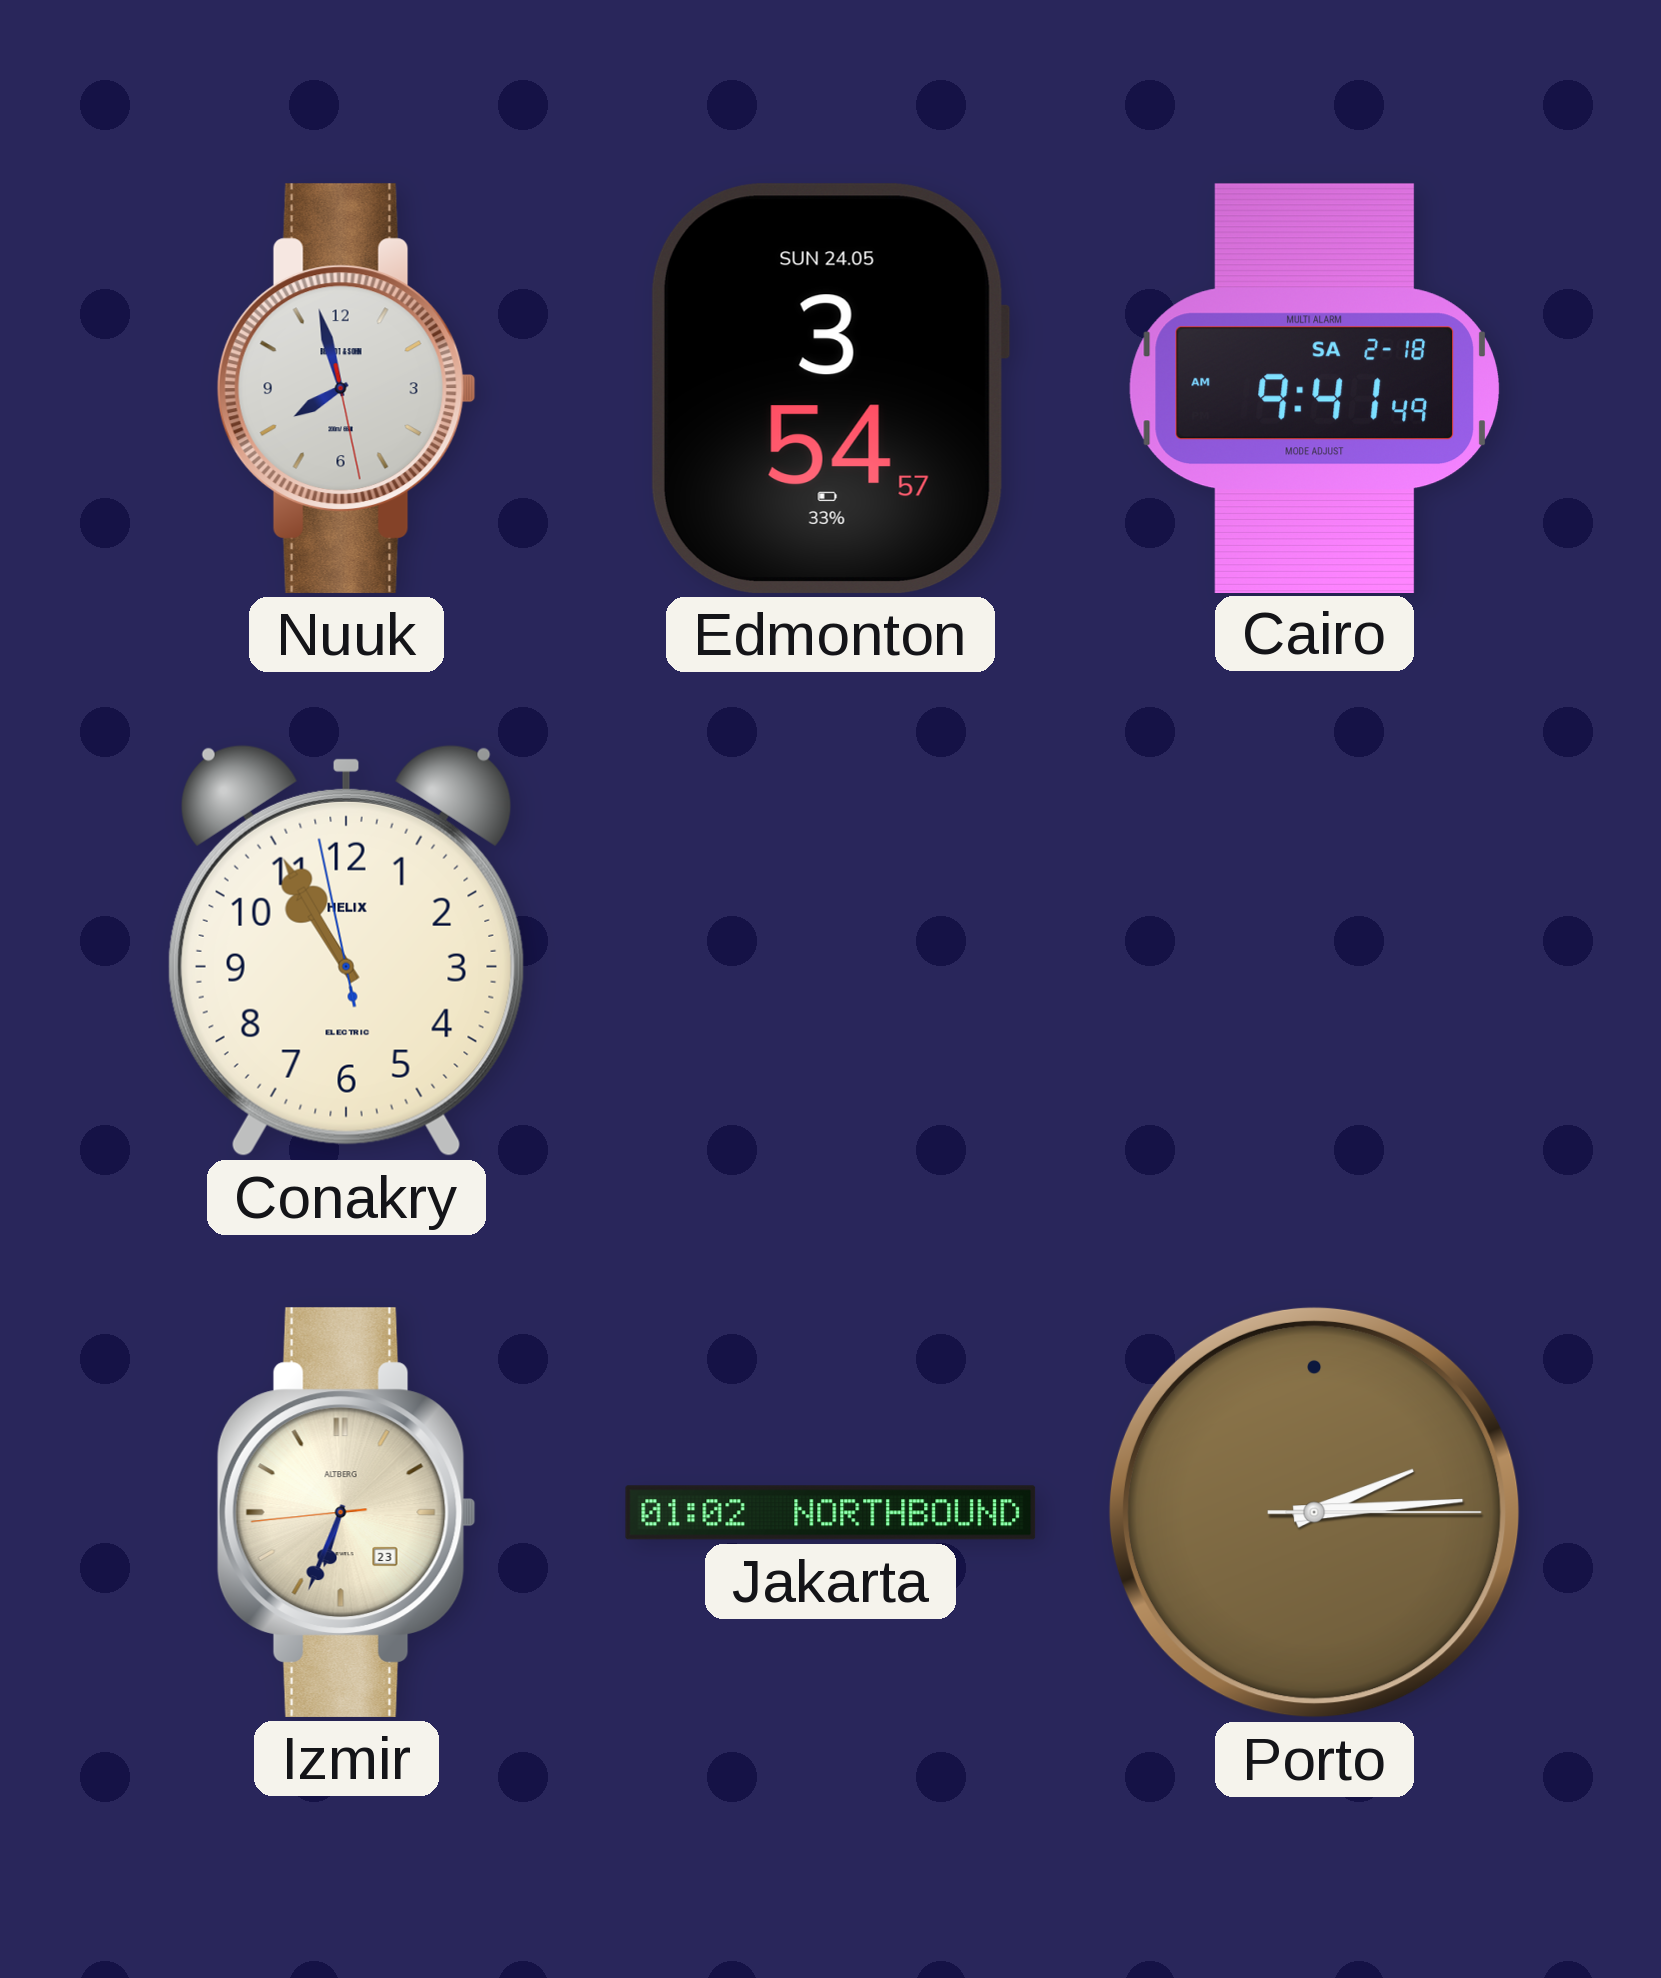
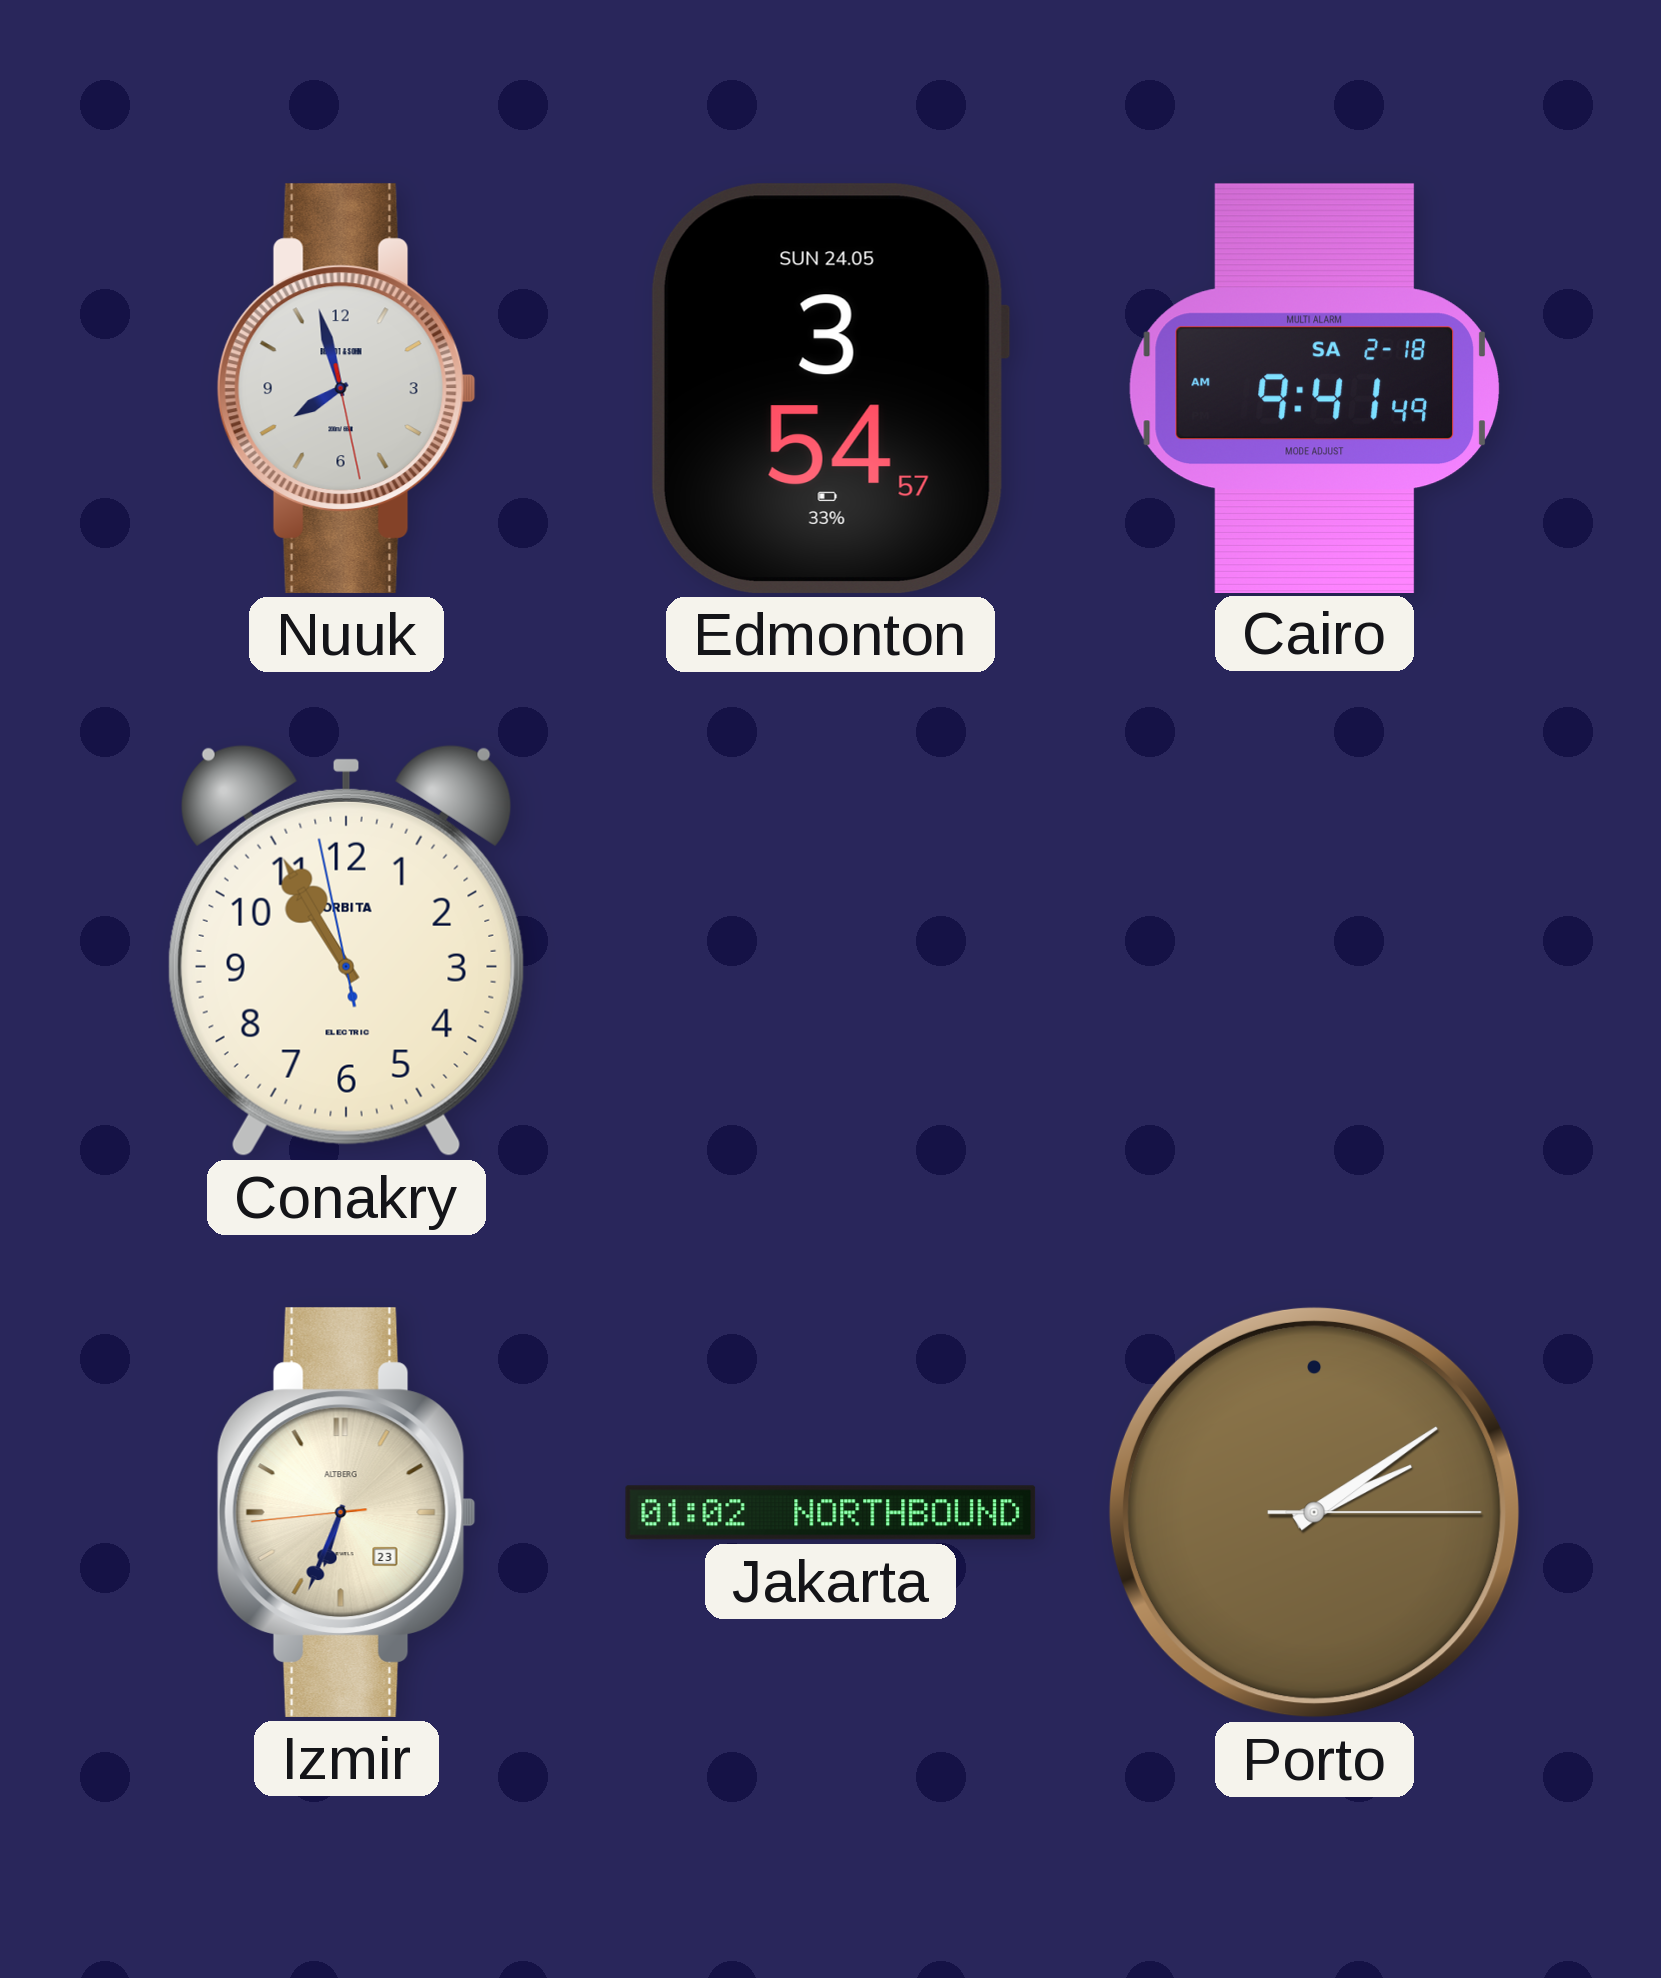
Conakry brand: HELIX -> ORBITA (346, 950)
Porto: 2:14 -> 2:09 (1314, 1512)
